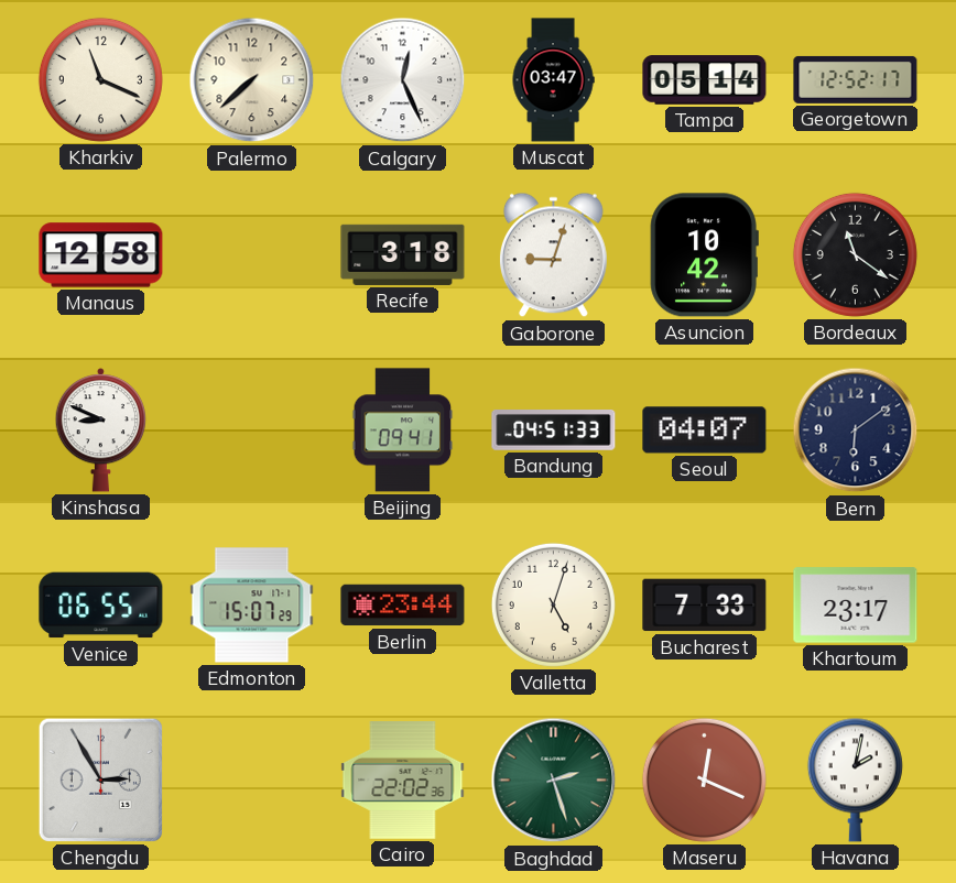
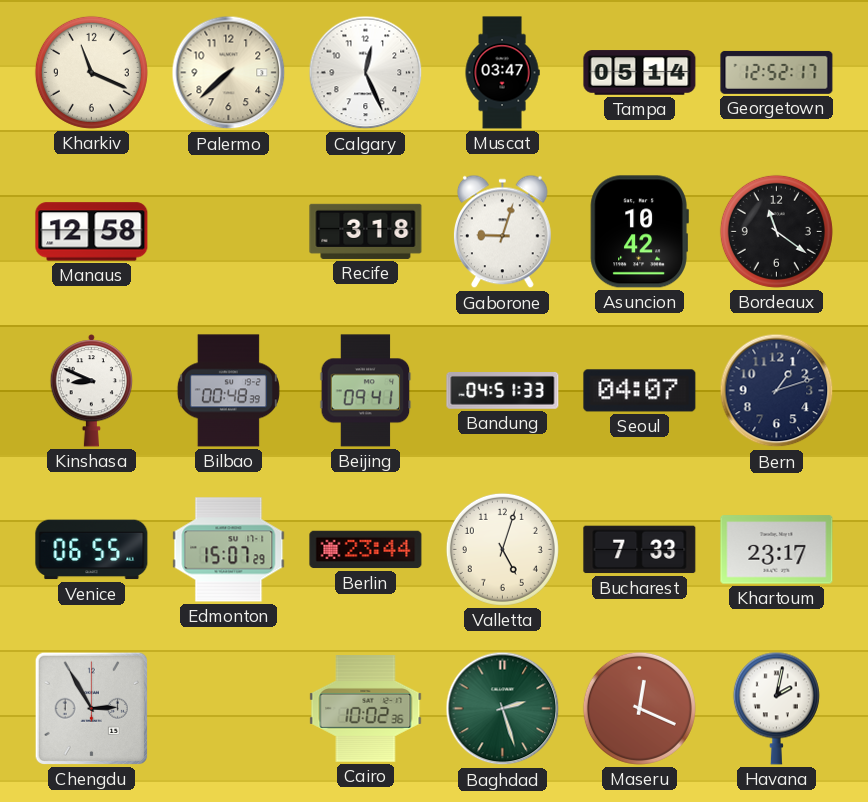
Bilbao: none -> 00:48 (228, 391)
Bern: 6:09 -> 1:12 (777, 391)
Cairo: 22:02 -> 10:02 (366, 709)
